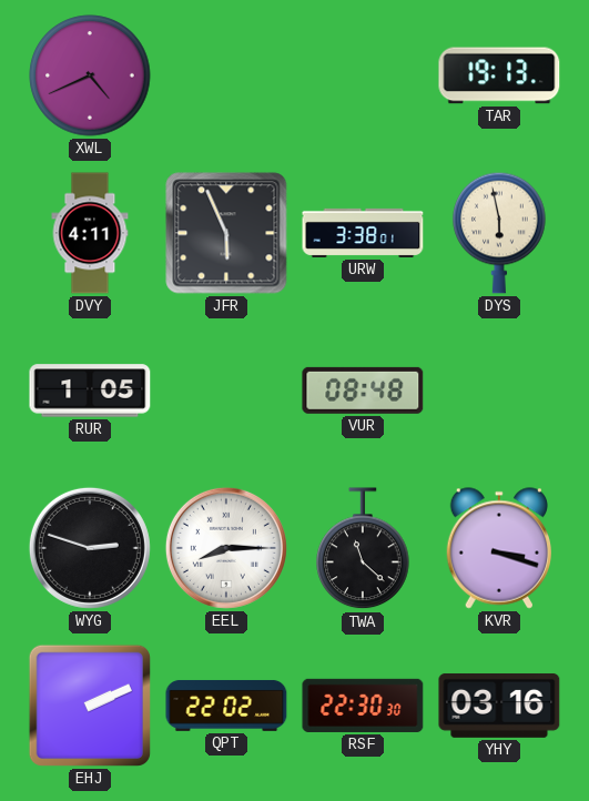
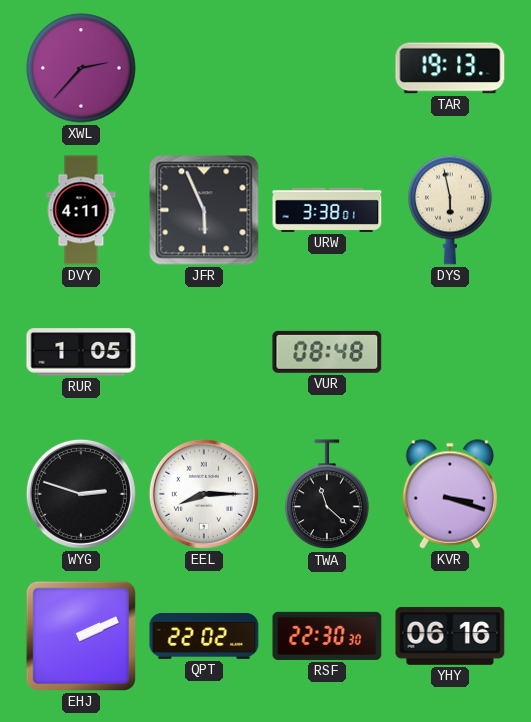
XWL: 4:41 -> 2:37 (81, 68)
YHY: 03:16 -> 06:16 (450, 636)
